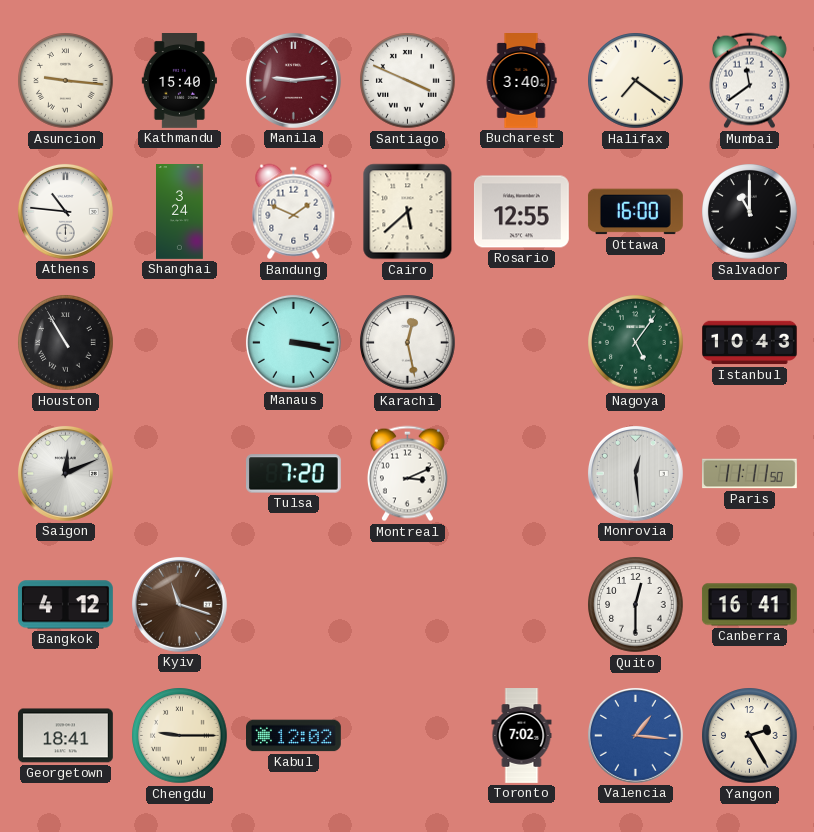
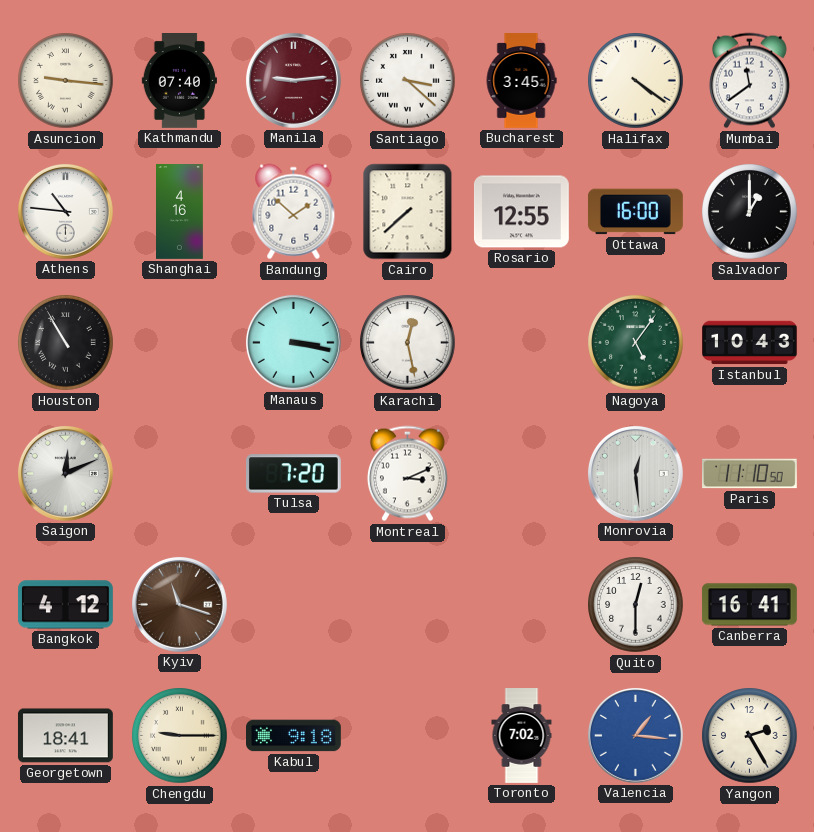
Kathmandu: 15:40 -> 07:40 (179, 81)
Santiago: 3:49 -> 3:22 (408, 81)
Bucharest: 3:40 -> 3:45 (521, 81)
Halifax: 7:21 -> 4:21 (636, 81)
Shanghai: 3:24 -> 4:16 (180, 212)
Bandung: 1:49 -> 1:52 (294, 212)
Cairo: 5:38 -> 7:38 (408, 212)
Salvador: 11:00 -> 1:00 (750, 212)
Paris: 11:11 -> 11:10 (750, 474)
Kabul: 12:02 -> 9:18 (294, 736)
